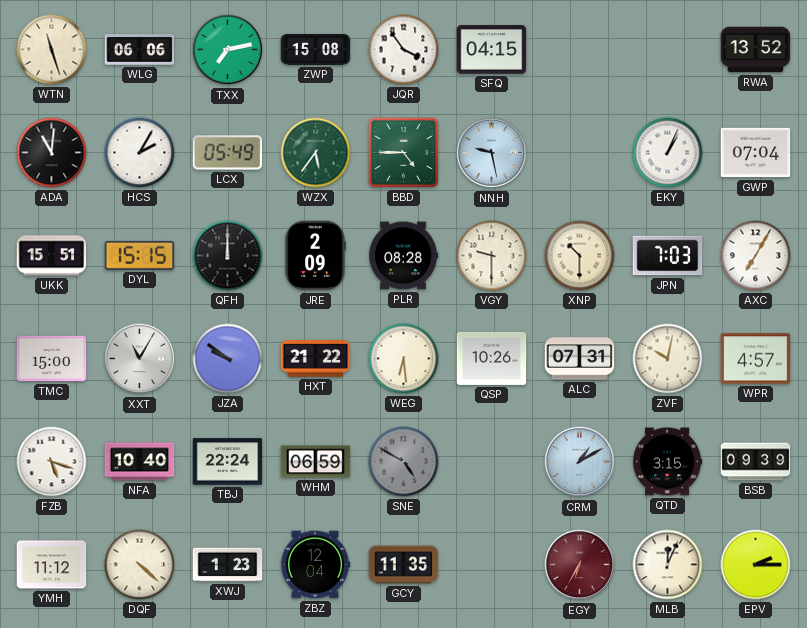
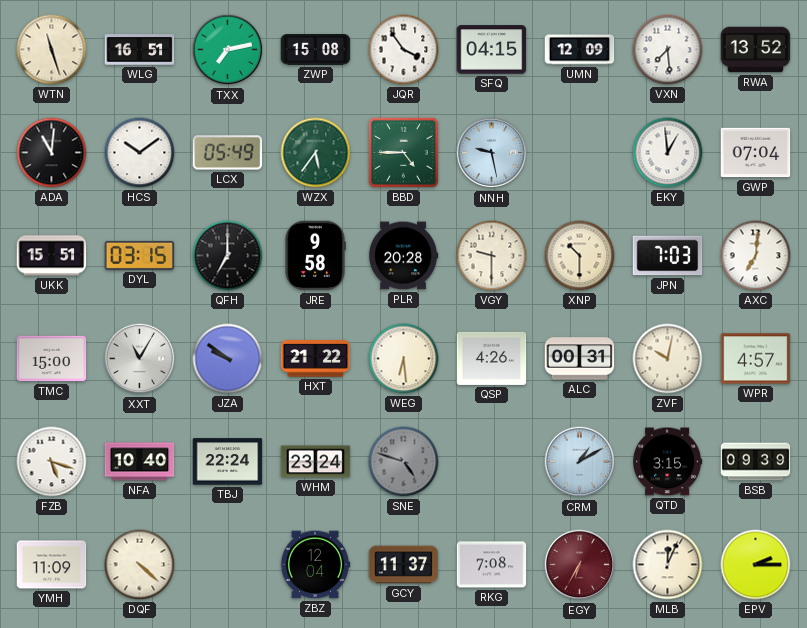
WLG: 06:06 -> 16:51 (140, 50)
UMN: none -> 12:09 (580, 50)
VXN: none -> 7:29 (668, 50)
HCS: 2:05 -> 10:09 (140, 153)
EKY: 1:04 -> 12:59 (668, 153)
DYL: 15:15 -> 03:15 (140, 255)
QFH: 12:00 -> 7:00 (228, 256)
JRE: 2:09 -> 9:58 (315, 256)
PLR: 08:28 -> 20:28 (403, 256)
AXC: 7:05 -> 7:01 (756, 256)
QSP: 10:26 -> 4:26 (492, 358)
ALC: 07:31 -> 00:31 (580, 359)
WHM: 06:59 -> 23:24 (316, 462)
SNE: 4:50 -> 4:48 (404, 462)
YMH: 11:12 -> 11:09 (52, 565)
XWJ: 1:23 -> none (228, 565)
GCY: 11:35 -> 11:37 (404, 565)
RKG: none -> 7:08 (492, 565)
